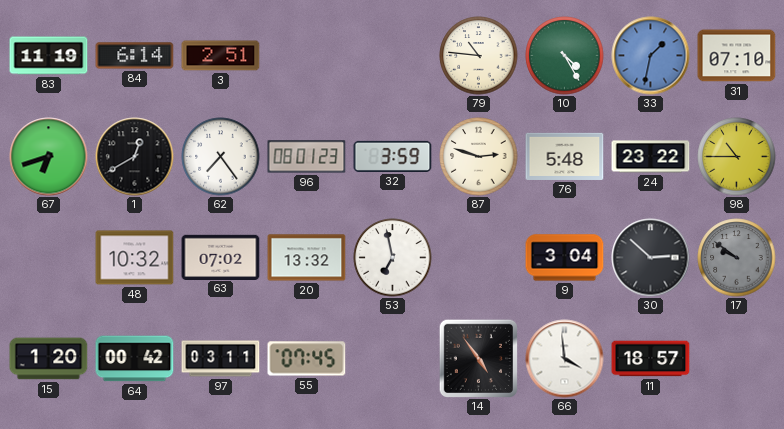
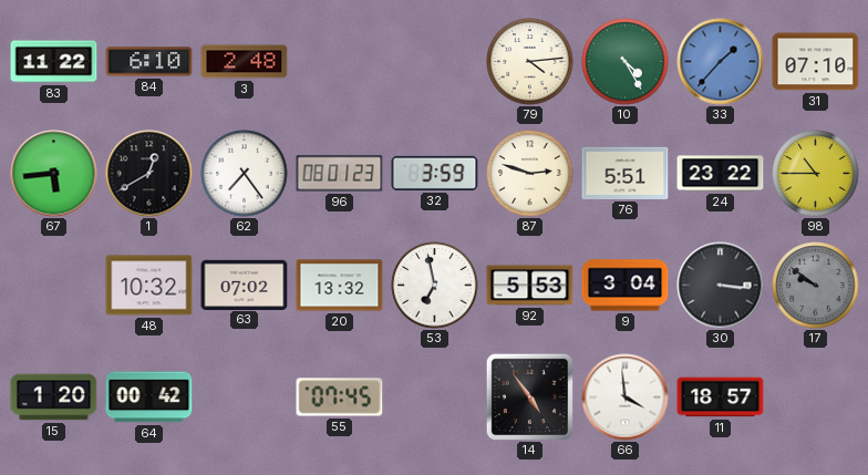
83: 11:19 -> 11:22 (54, 62)
84: 6:14 -> 6:10 (149, 62)
3: 2:51 -> 2:48 (245, 62)
79: 10:46 -> 4:14 (530, 62)
33: 1:32 -> 1:37 (721, 62)
67: 6:42 -> 5:44 (54, 174)
76: 5:48 -> 5:51 (626, 173)
92: none -> 5:53 (530, 286)
30: 2:52 -> 3:16 (721, 286)
97: 03:11 -> none (221, 359)
